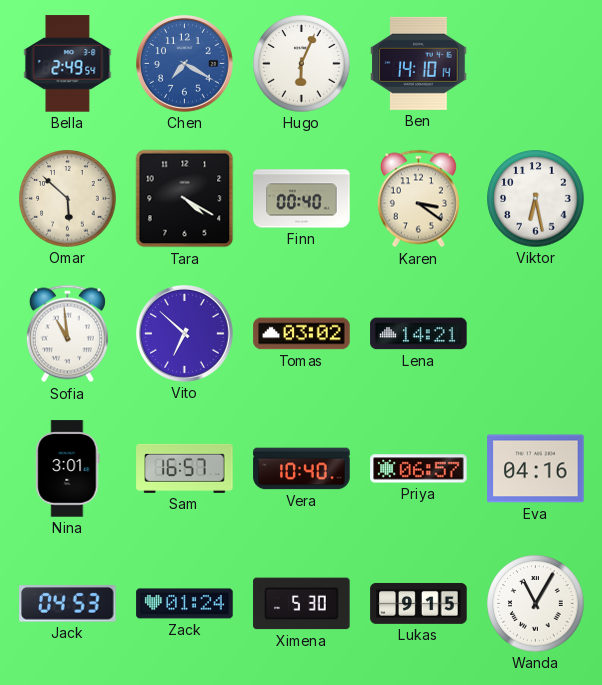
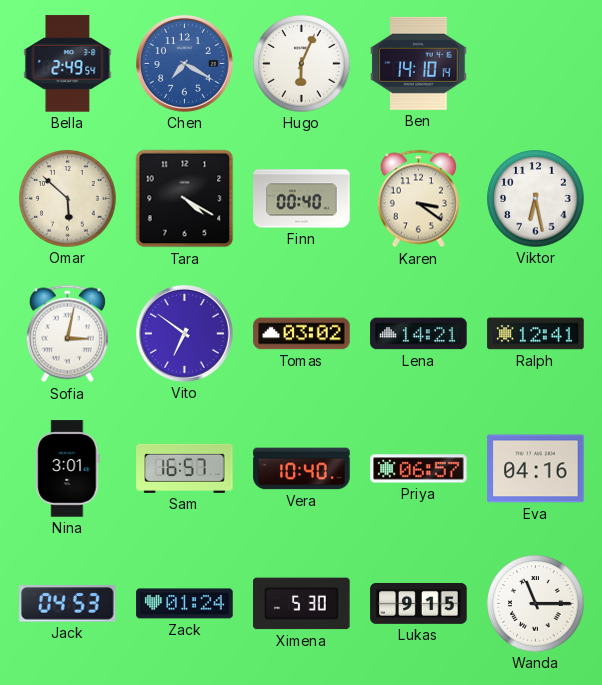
Sofia: 10:59 -> 3:02 (67, 334)
Vito: 6:52 -> 6:51 (185, 334)
Ralph: none -> 12:41 (536, 334)
Wanda: 11:05 -> 11:15 (536, 604)
